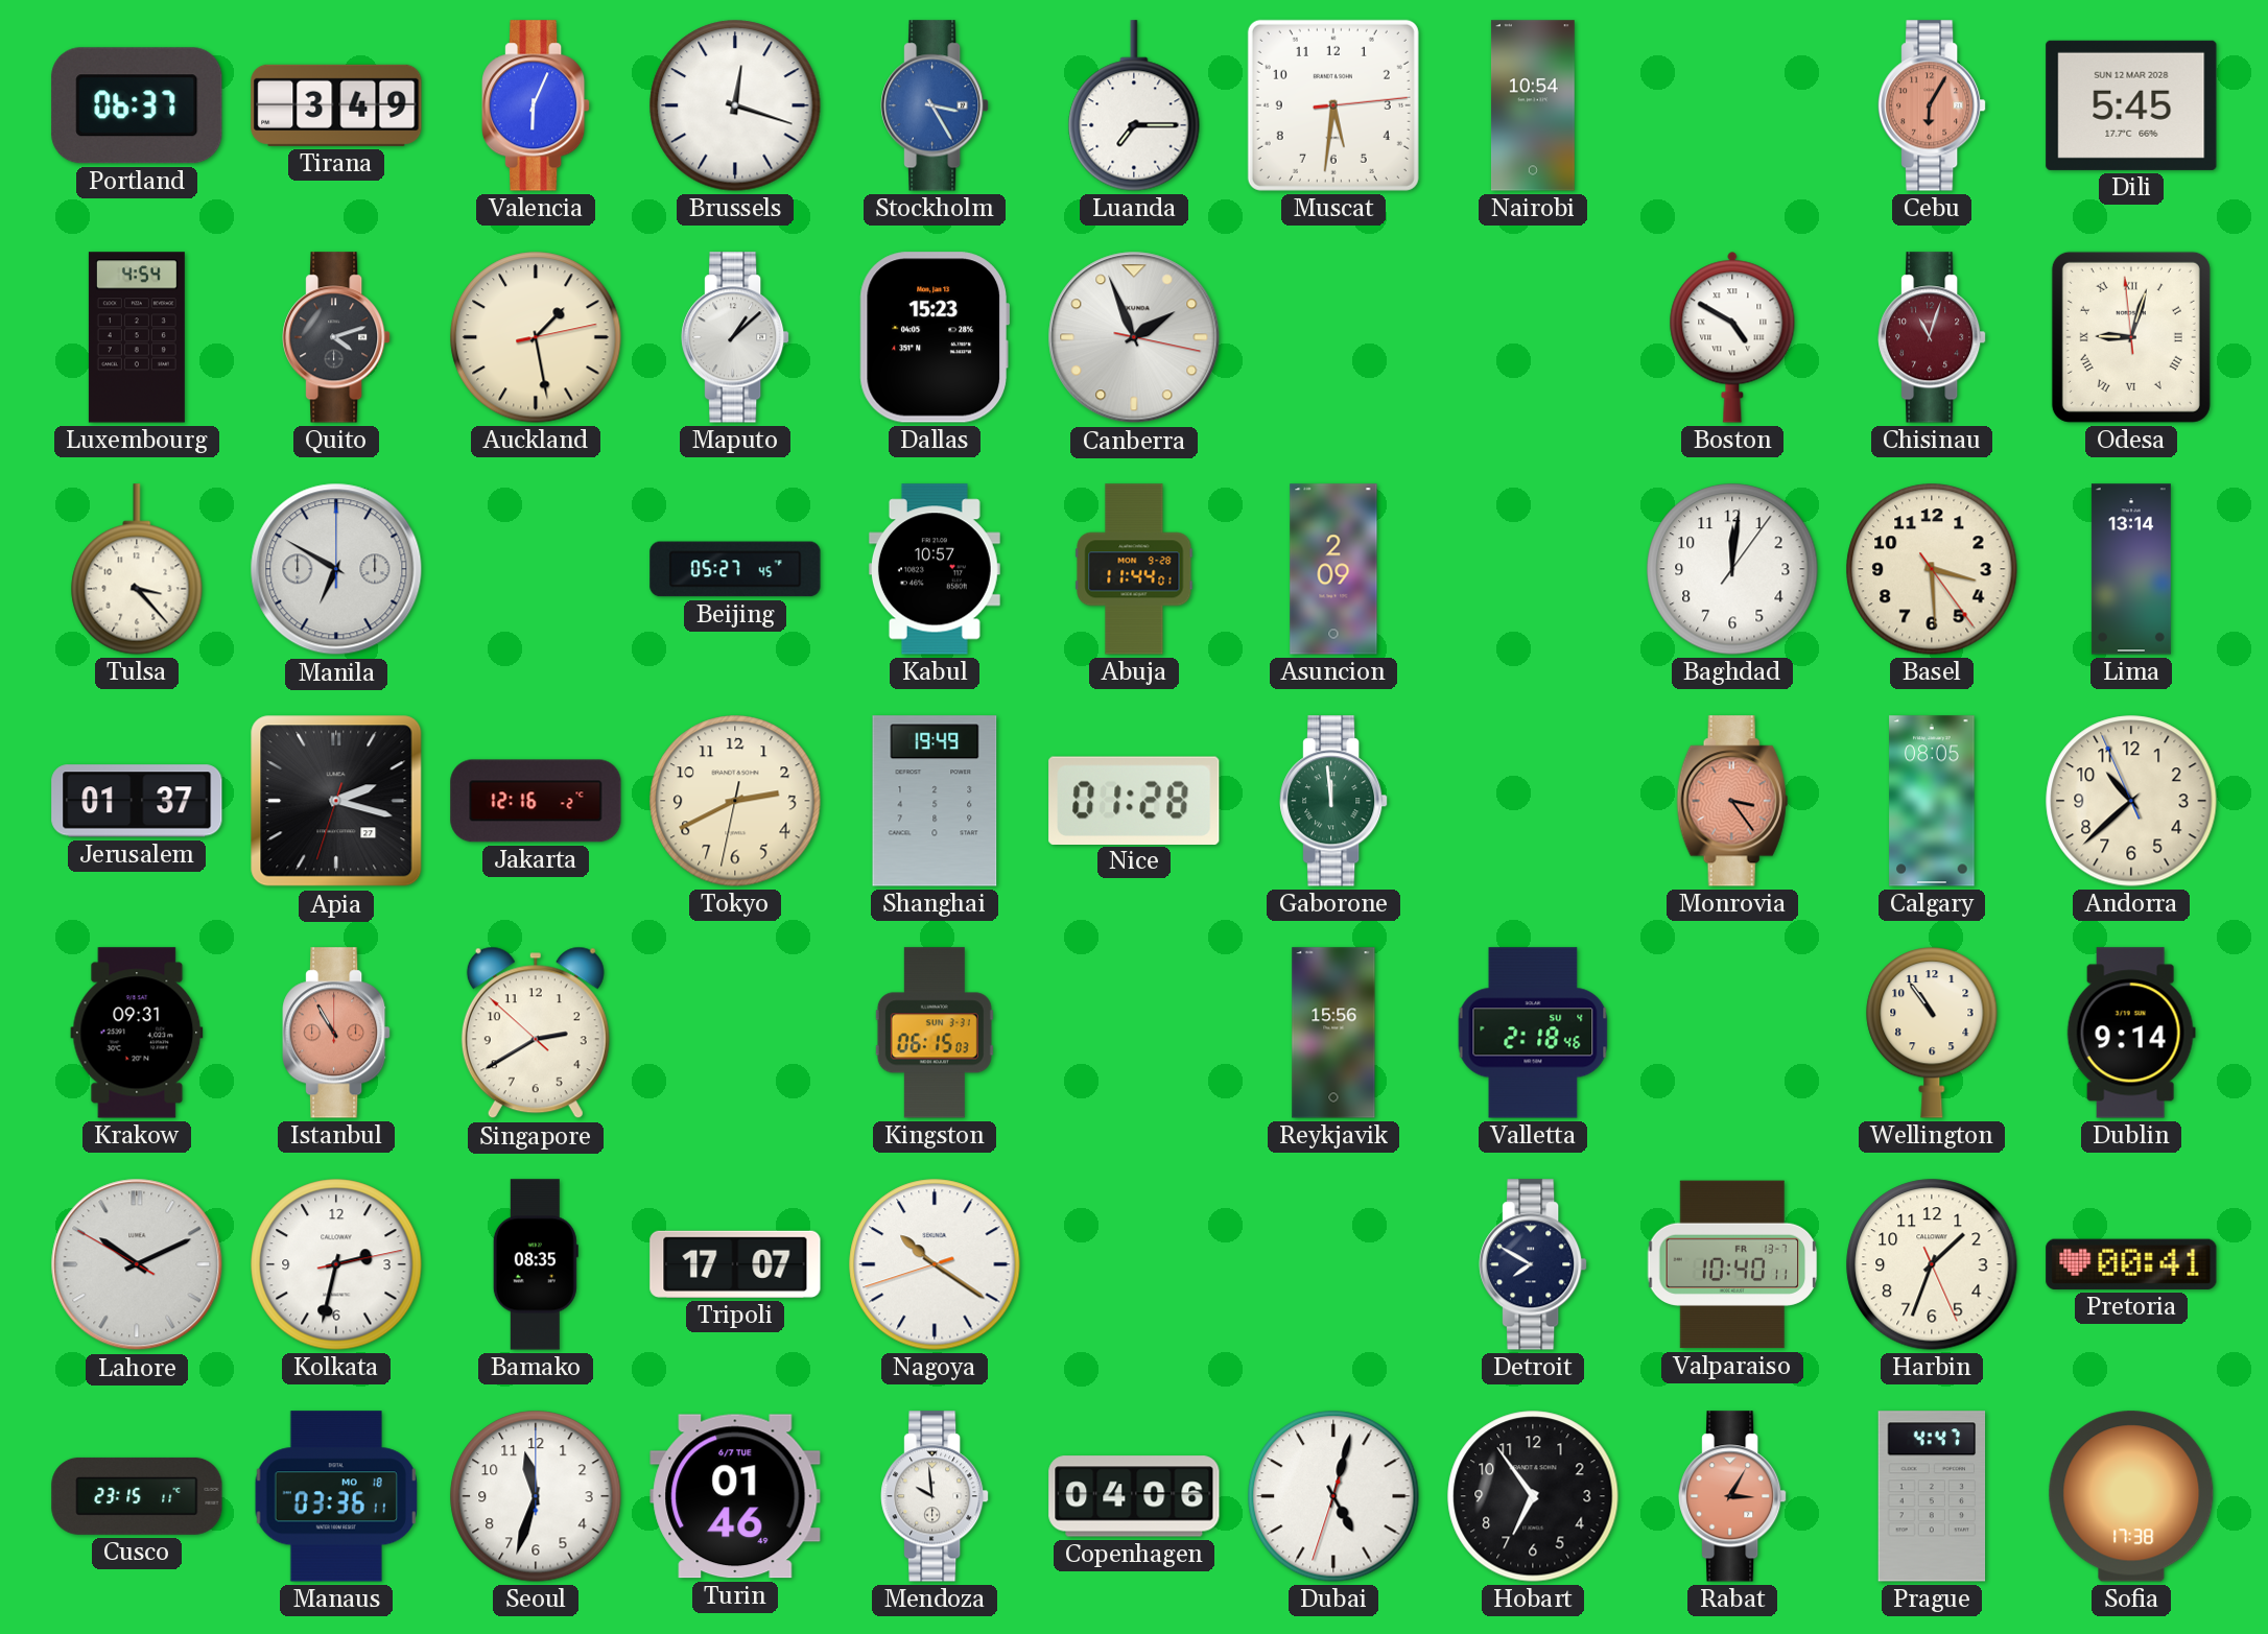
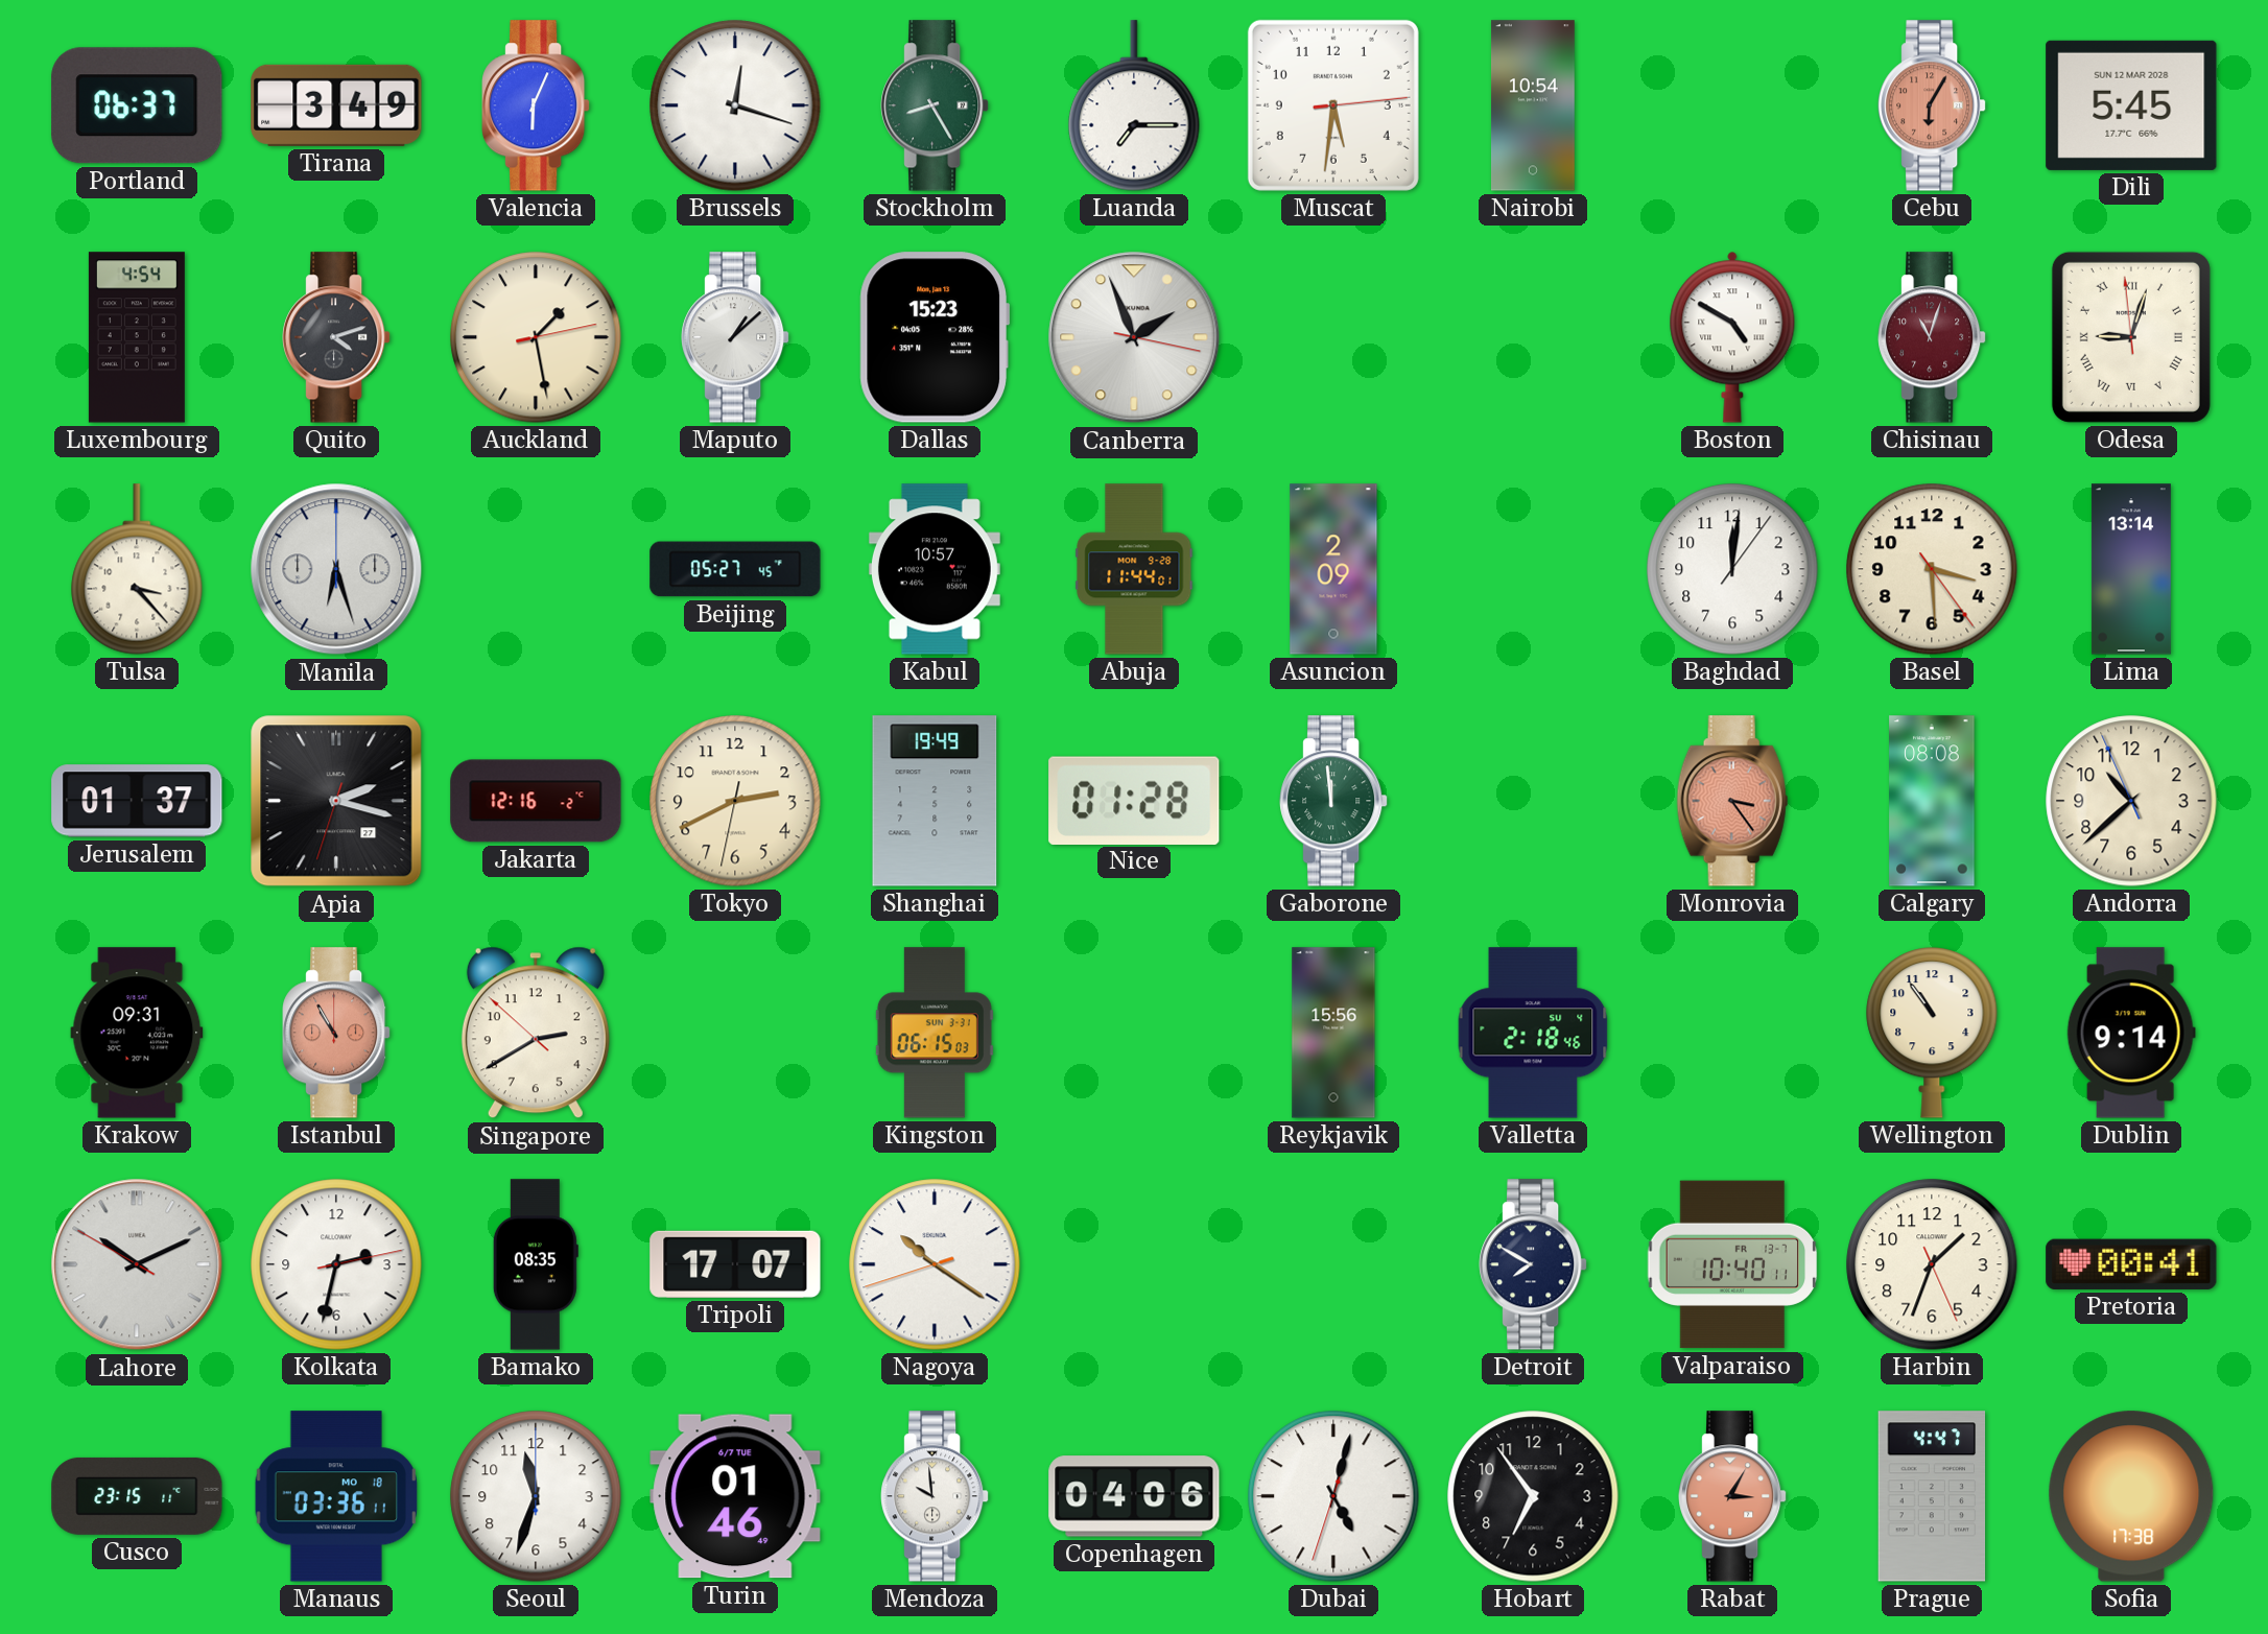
Stockholm: 3:25 -> 8:25 (935, 105)
Stockholm dial: blue -> green (935, 105)
Manila: 6:50 -> 6:27 (336, 569)
Calgary: 08:05 -> 08:08 (1932, 801)
